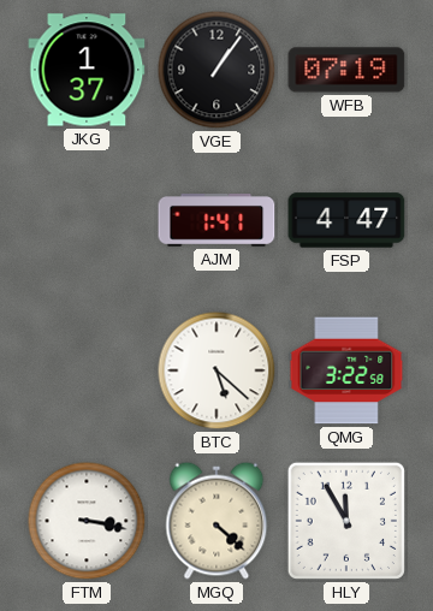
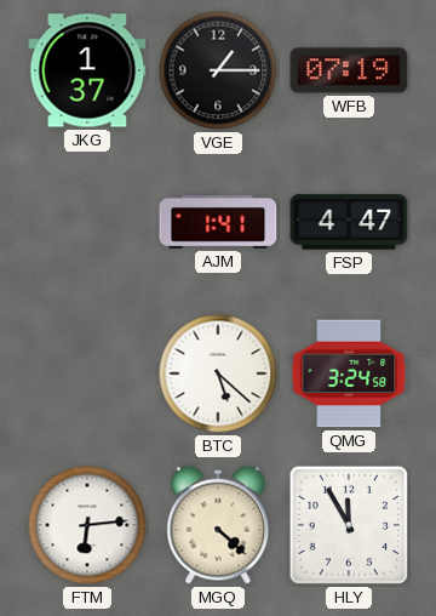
VGE: 1:06 -> 1:15 (218, 70)
QMG: 3:22 -> 3:24 (349, 373)
FTM: 3:17 -> 6:14 (87, 525)
